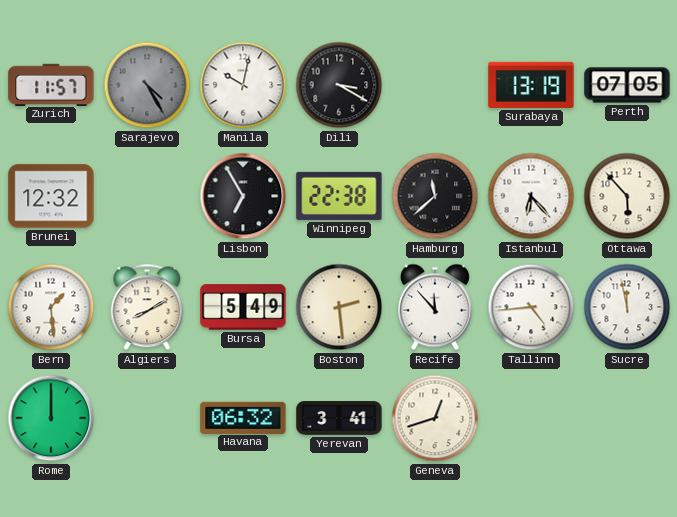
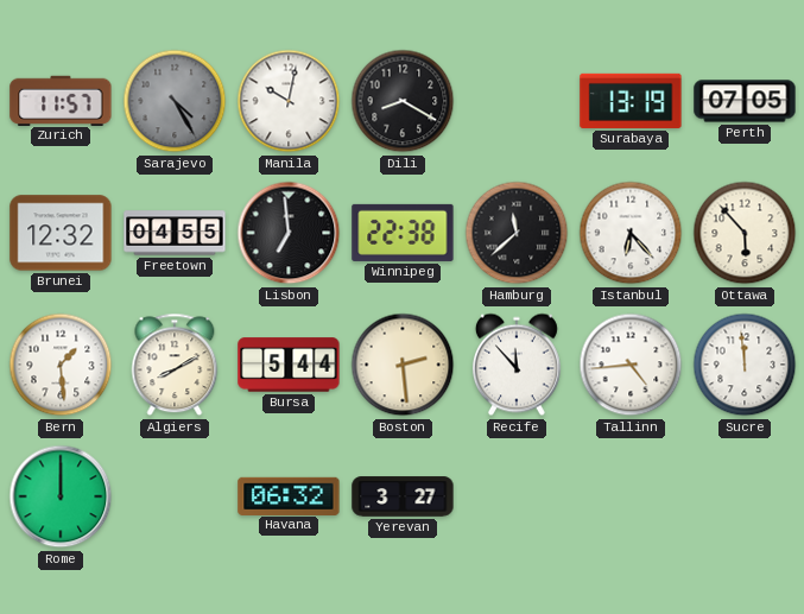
Dili: 3:20 -> 8:20 (403, 101)
Freetown: none -> 04:55 (175, 233)
Lisbon: 6:55 -> 6:59 (289, 233)
Bursa: 5:49 -> 5:44 (289, 365)
Sucre: 11:58 -> 11:59 (745, 365)
Yerevan: 3:41 -> 3:27 (403, 496)
Geneva: 12:42 -> none (435, 418)
